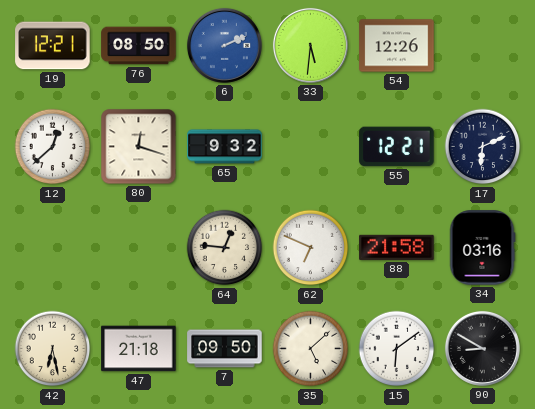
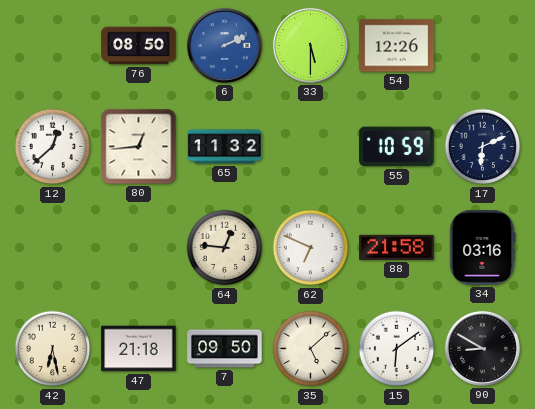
19: 12:21 -> none (53, 46)
33: 5:31 -> 5:30 (310, 45)
80: 12:18 -> 12:44 (139, 147)
65: 9:32 -> 11:32 (225, 147)
55: 12:21 -> 10:59 (397, 147)
